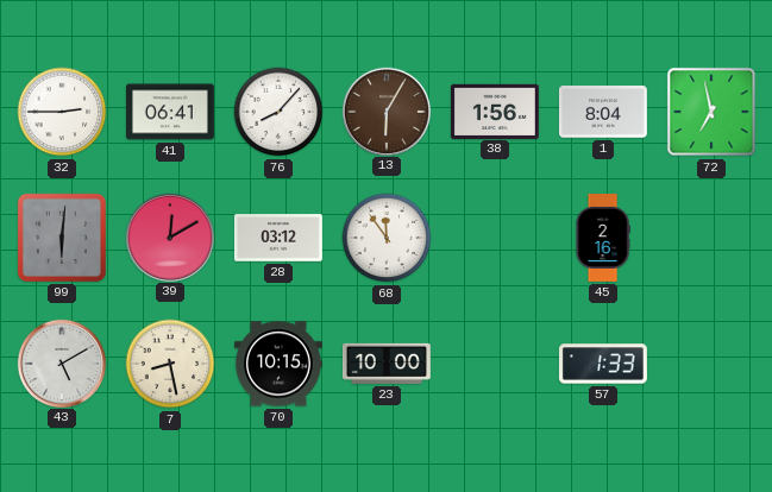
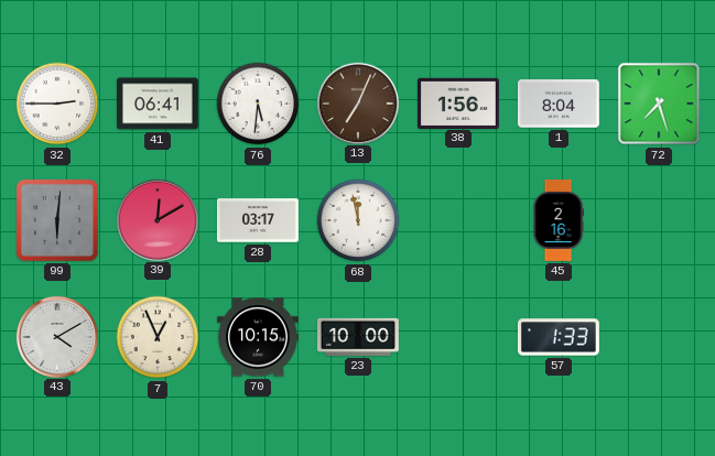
76: 8:07 -> 5:31 (258, 104)
13: 6:05 -> 7:04 (357, 102)
72: 6:58 -> 7:27 (659, 104)
28: 03:12 -> 03:17 (258, 220)
68: 11:54 -> 11:58 (358, 220)
43: 5:10 -> 4:10 (56, 336)
7: 8:28 -> 12:56 (158, 337)
